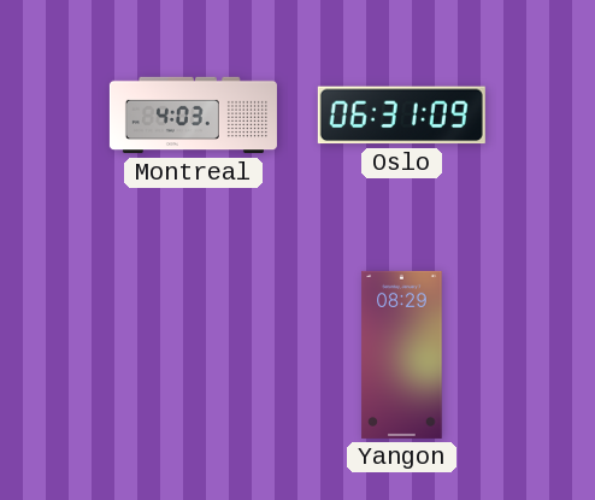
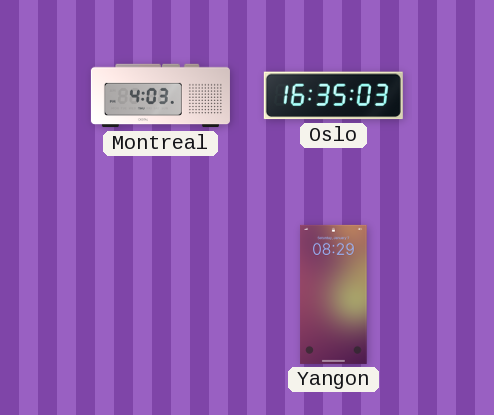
Oslo: 06:31 -> 16:35 (333, 96)
